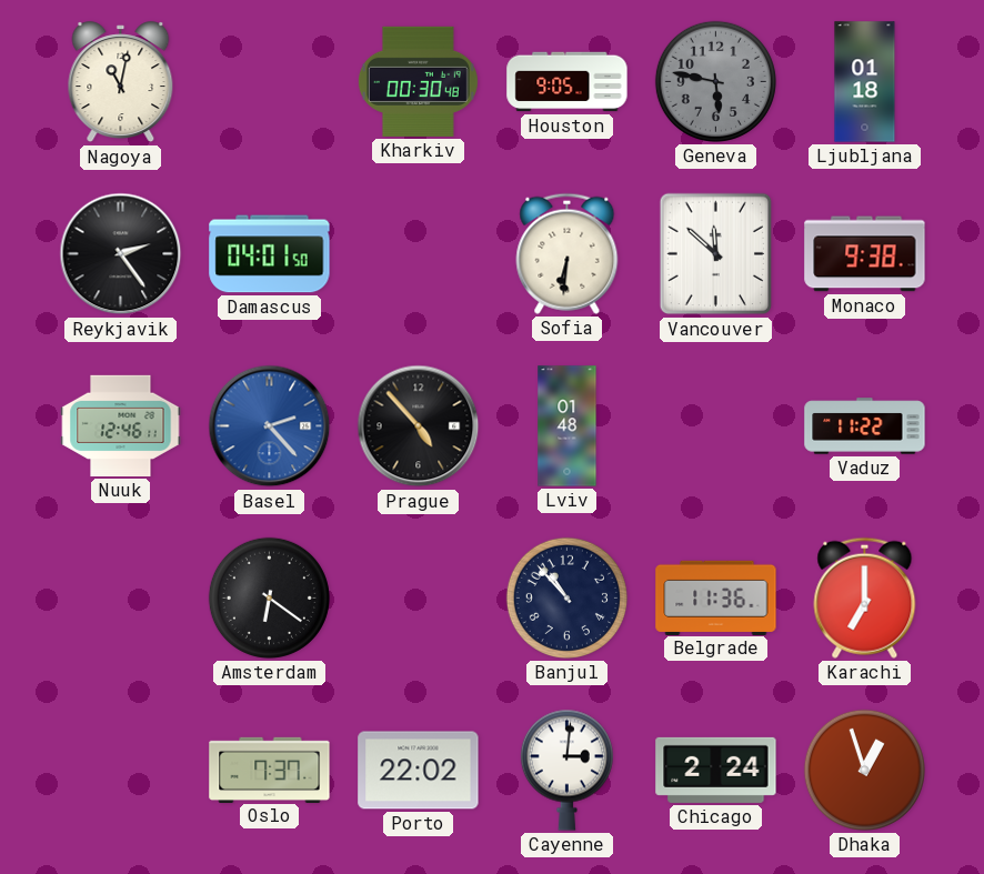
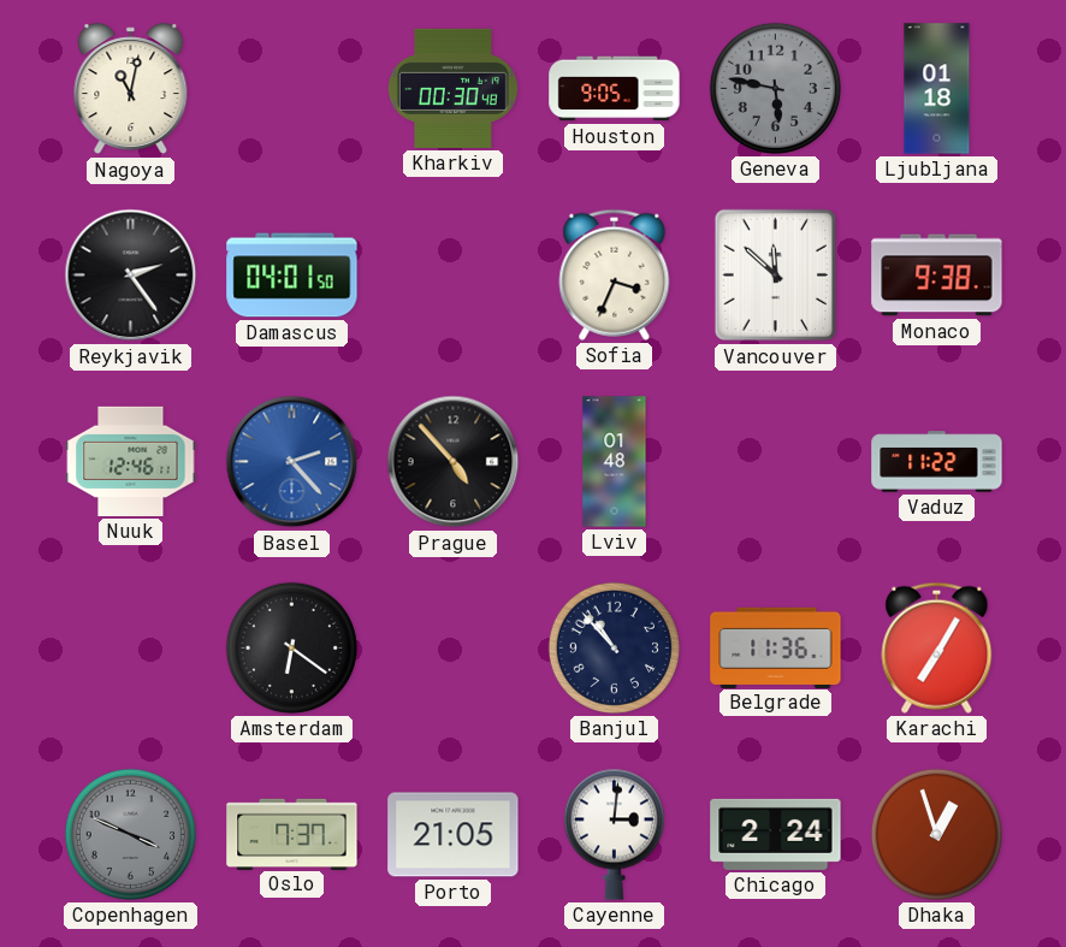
Sofia: 6:31 -> 3:34 (615, 274)
Karachi: 7:00 -> 7:05 (937, 647)
Copenhagen: none -> 3:49 (130, 834)
Porto: 22:02 -> 21:05 (454, 835)
